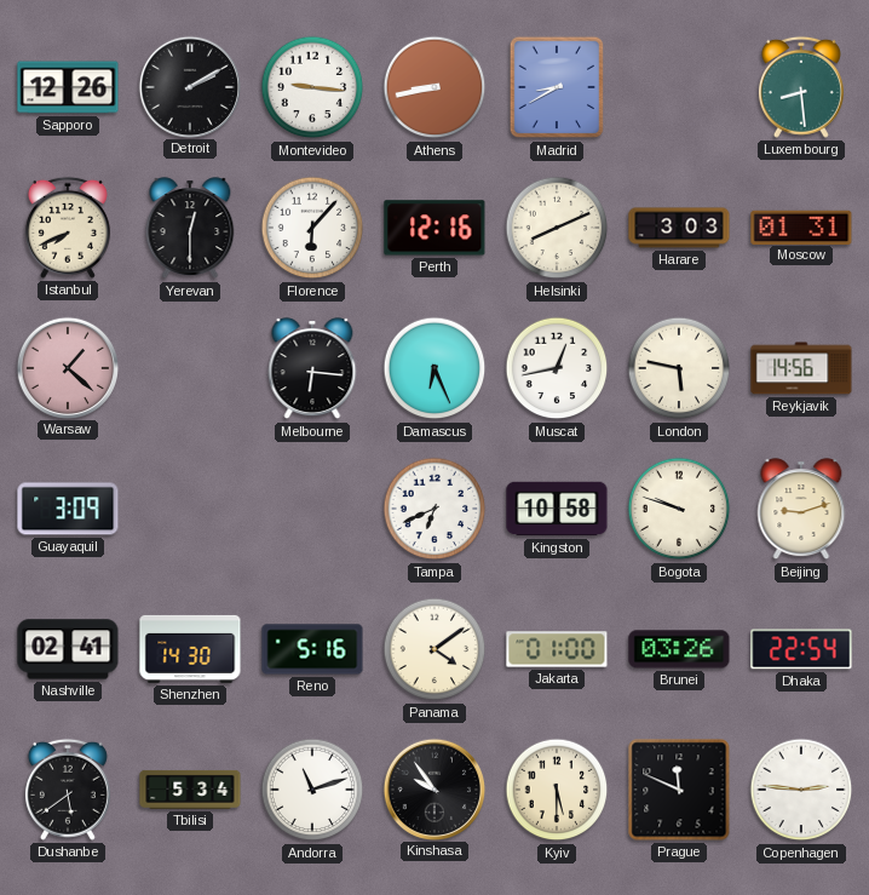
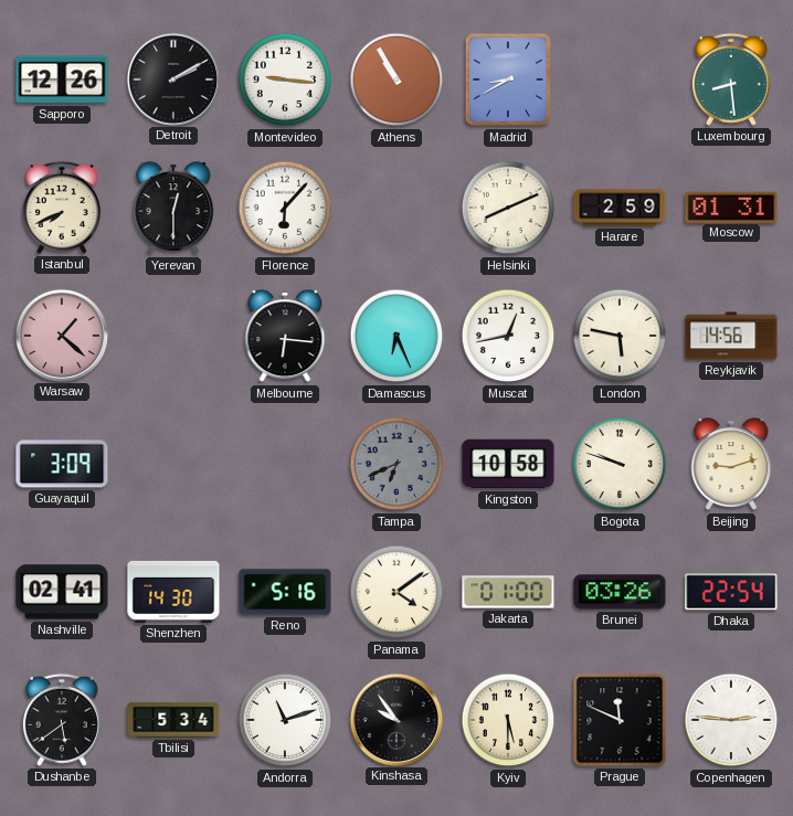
Athens: 8:43 -> 10:55 (396, 80)
Perth: 12:16 -> none (434, 228)
Harare: 3:03 -> 2:59 (620, 208)
Tampa dial: white -> grey (396, 464)
